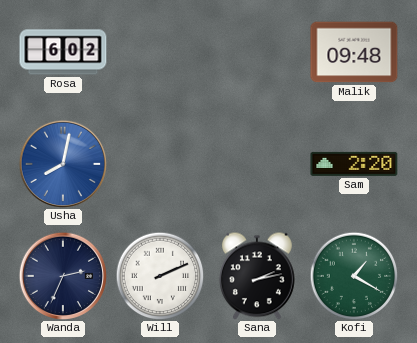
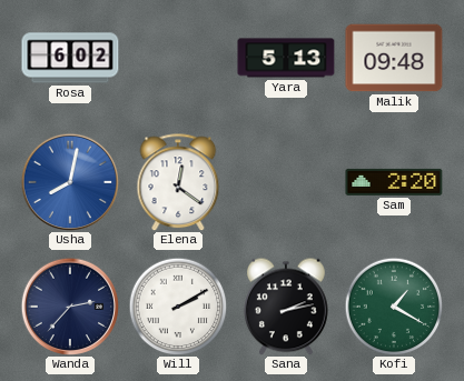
Yara: none -> 5:13 (286, 58)
Elena: none -> 12:21 (178, 182)
Wanda: 2:34 -> 2:37 (69, 305)
Will: 2:11 -> 2:10 (178, 307)
